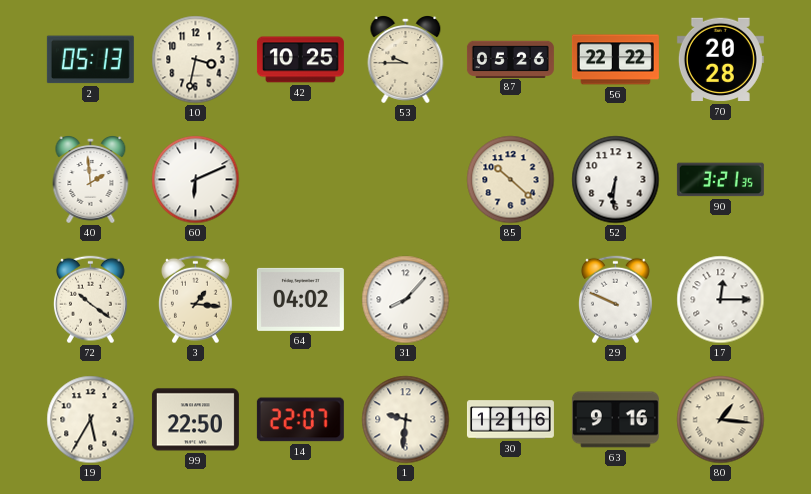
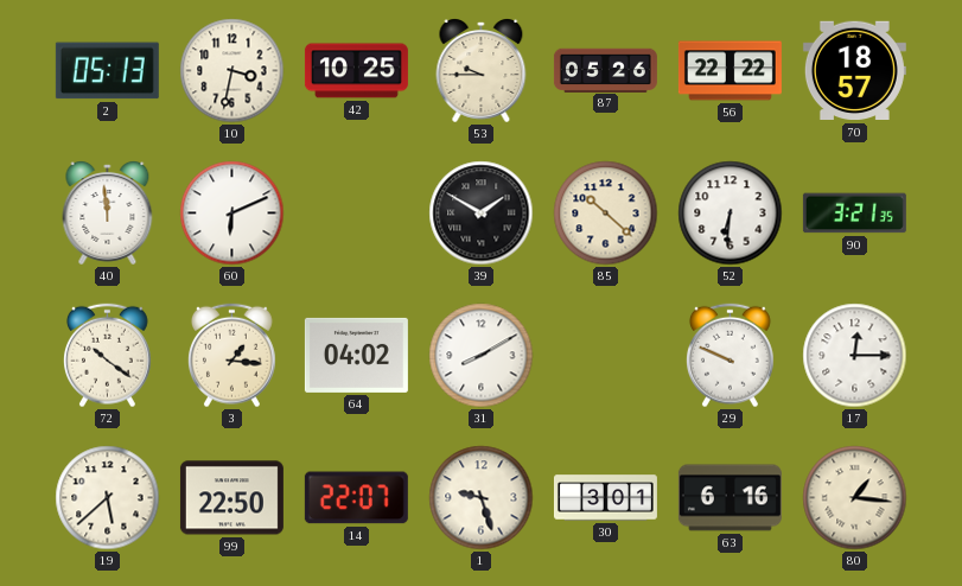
70: 20:28 -> 18:57 (854, 71)
40: 1:59 -> 11:59 (108, 214)
39: none -> 1:50 (482, 214)
31: 8:07 -> 8:10 (482, 356)
19: 5:35 -> 5:38 (108, 498)
1: 9:31 -> 9:27 (482, 498)
30: 12:16 -> 3:01 (605, 498)
63: 9:16 -> 6:16 (730, 498)
